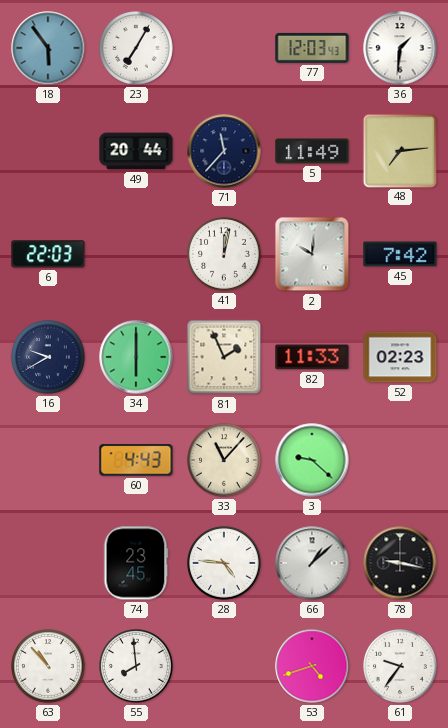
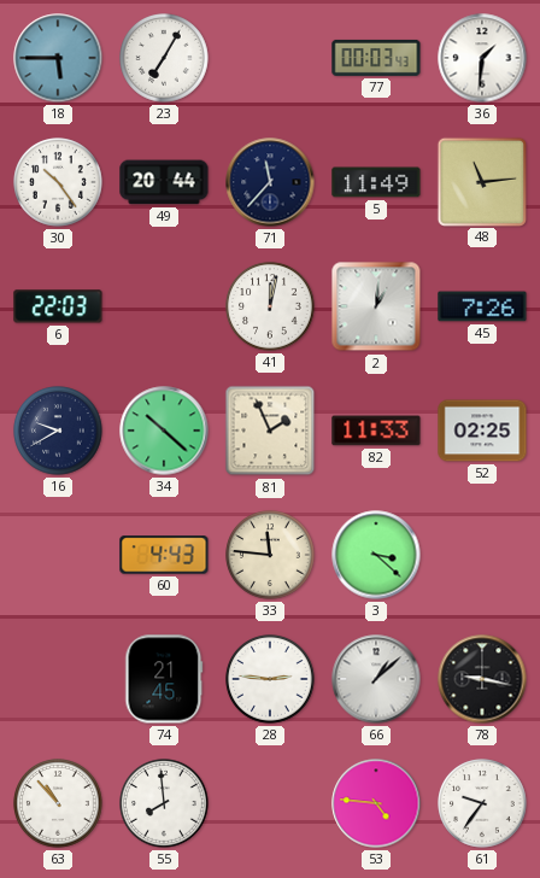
18: 5:54 -> 5:45 (58, 58)
77: 12:03 -> 00:03 (376, 58)
30: none -> 10:24 (58, 182)
48: 7:14 -> 11:14 (481, 181)
2: 10:01 -> 1:01 (376, 306)
45: 7:42 -> 7:26 (482, 306)
34: 6:00 -> 10:22 (164, 431)
52: 02:23 -> 02:25 (482, 431)
33: 11:07 -> 11:46 (270, 555)
3: 9:22 -> 3:22 (376, 555)
74: 23:45 -> 21:45 (164, 679)
28: 4:46 -> 2:46 (270, 679)
53: 4:42 -> 4:46 (376, 803)
